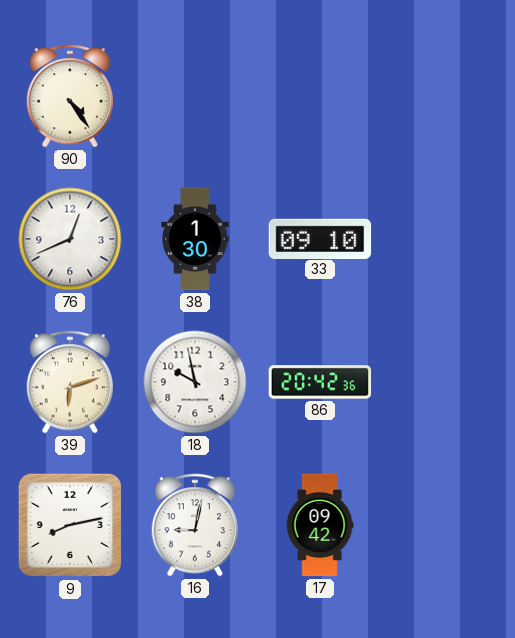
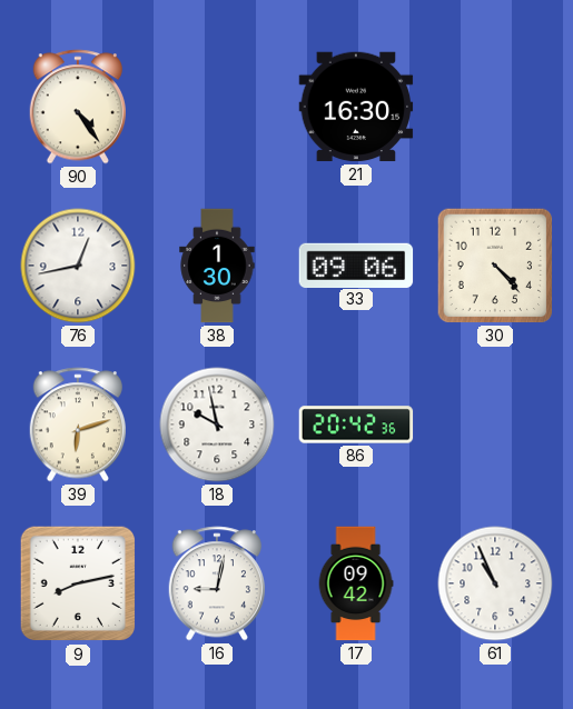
21: none -> 16:30 (356, 107)
76: 12:41 -> 12:43 (78, 266)
33: 09:10 -> 09:06 (356, 264)
30: none -> 4:23 (495, 266)
61: none -> 10:56 (495, 583)
